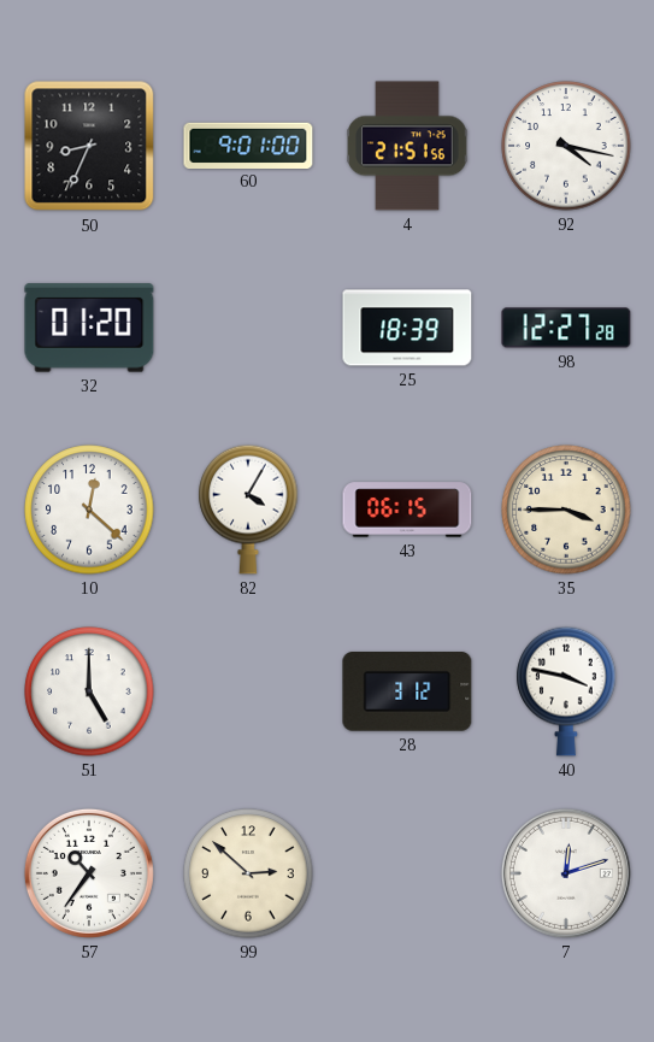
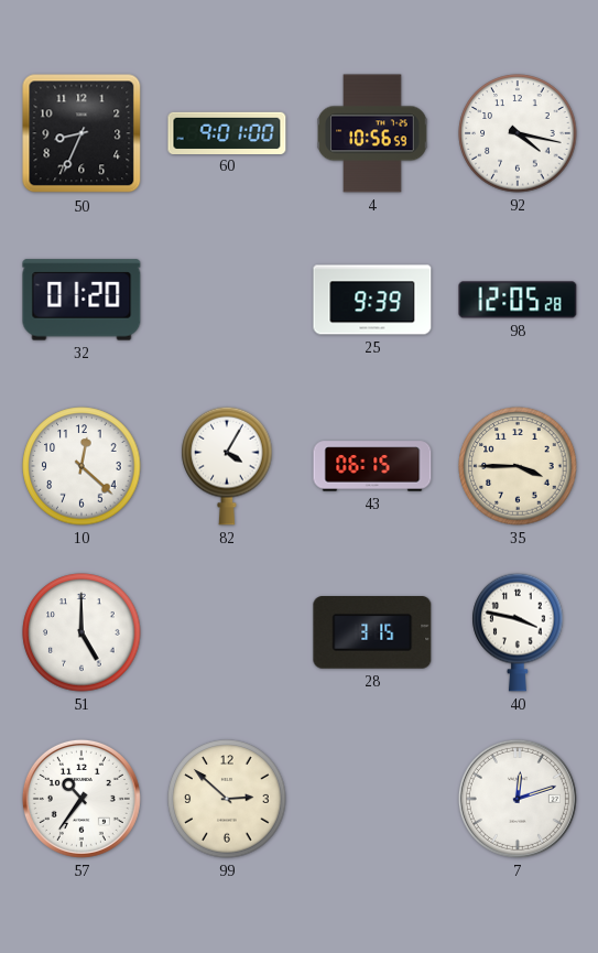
4: 21:51 -> 10:56 (372, 133)
25: 18:39 -> 9:39 (372, 300)
98: 12:27 -> 12:05 (518, 300)
28: 3:12 -> 3:15 (372, 633)
